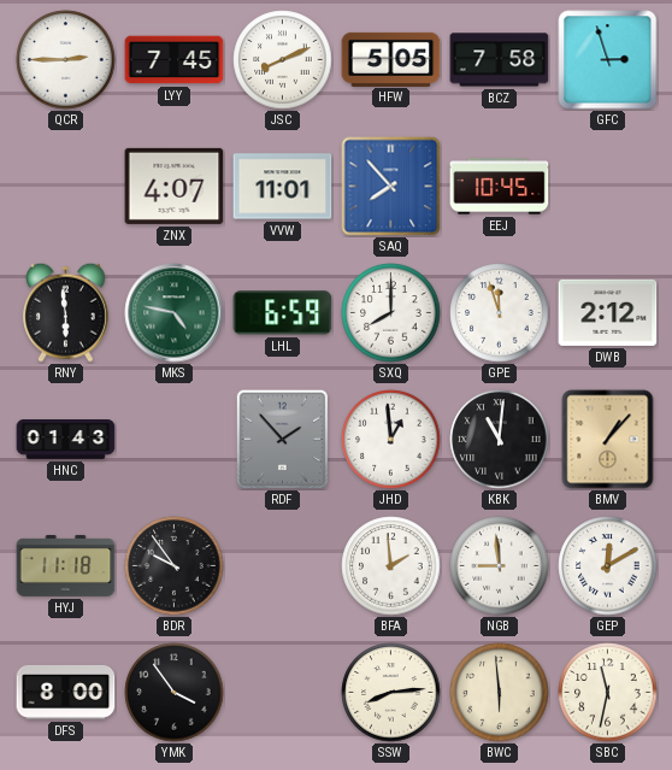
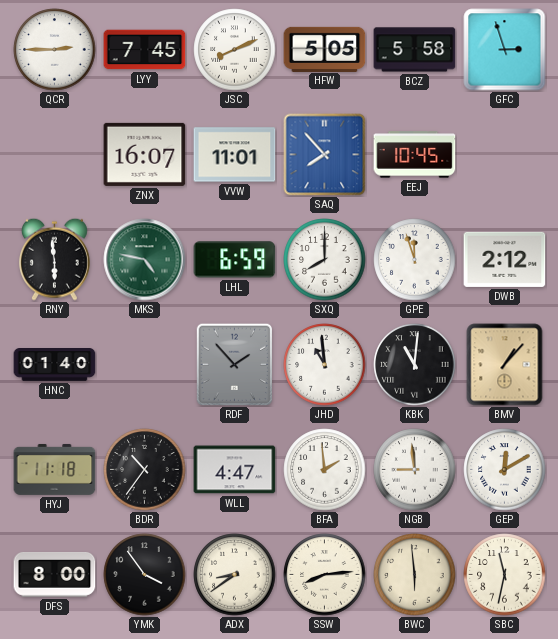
BCZ: 7:58 -> 5:58 (415, 50)
ZNX: 4:07 -> 16:07 (145, 154)
HNC: 01:43 -> 01:40 (55, 365)
JHD: 12:59 -> 10:59 (325, 365)
BDR: 9:54 -> 10:36 (145, 470)
WLL: none -> 4:47 (235, 470)
ADX: none -> 8:39 (235, 575)
